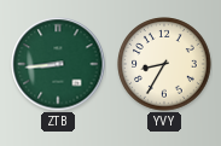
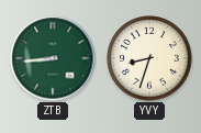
YVY: 8:35 -> 8:33 (149, 58)
